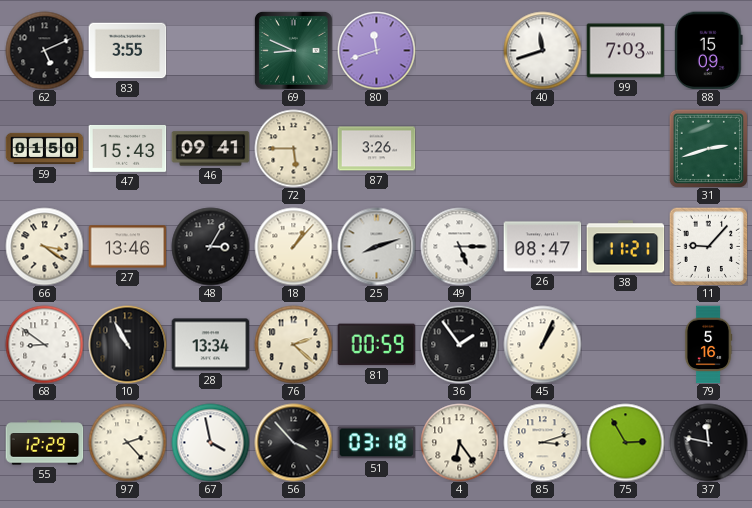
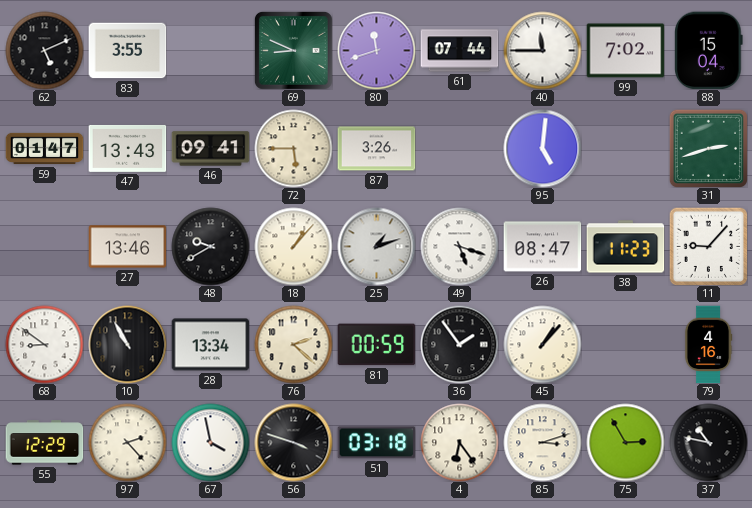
61: none -> 07:44 (459, 51)
40: 11:42 -> 11:45 (542, 50)
99: 7:03 -> 7:02 (625, 51)
88: 15:09 -> 15:04 (709, 50)
59: 01:50 -> 01:47 (44, 149)
47: 15:43 -> 13:43 (127, 148)
95: none -> 5:01 (542, 148)
66: 3:21 -> none (44, 246)
48: 3:05 -> 9:40 (210, 246)
25: 8:12 -> 1:12 (376, 246)
49: 5:15 -> 5:18 (459, 246)
38: 11:21 -> 11:23 (625, 247)
45: 1:04 -> 1:07 (542, 344)
79: 5:16 -> 4:16 (708, 344)
56: 3:53 -> 3:48 (293, 442)
37: 11:47 -> 10:47 (708, 442)
